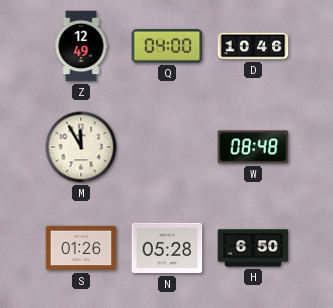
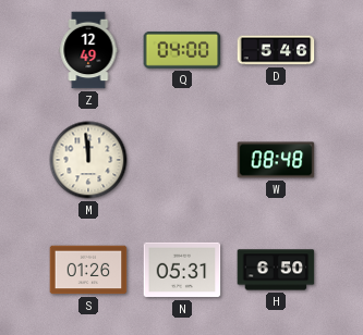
D: 10:46 -> 5:46 (276, 50)
M: 11:55 -> 11:59 (88, 160)
N: 05:28 -> 05:31 (182, 270)
